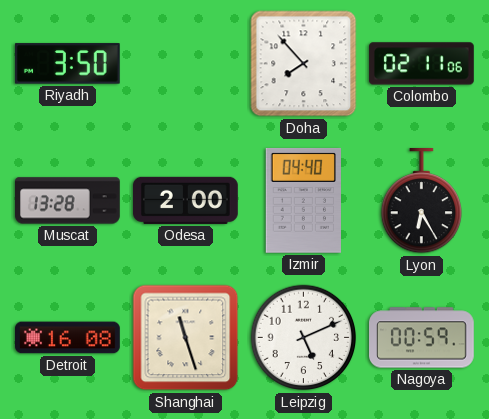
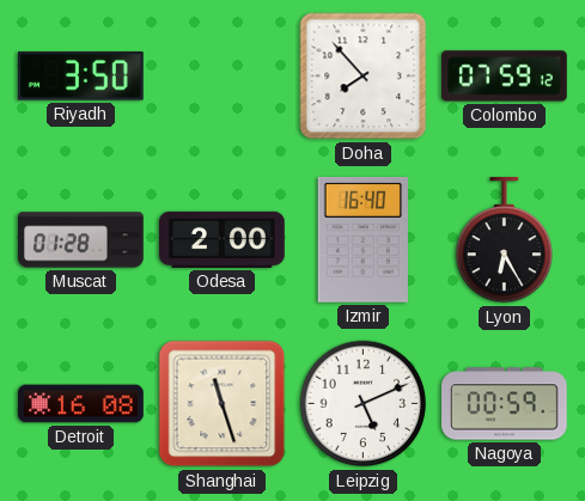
Colombo: 02:11 -> 07:59 (505, 77)
Muscat: 13:28 -> 01:28 (81, 240)
Izmir: 04:40 -> 16:40 (362, 239)
